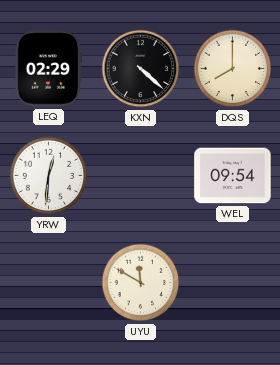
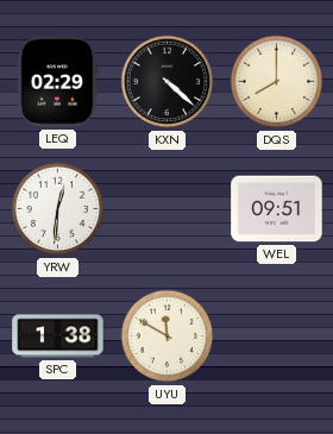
WEL: 09:54 -> 09:51 (277, 209)
SPC: none -> 1:38 (58, 336)
